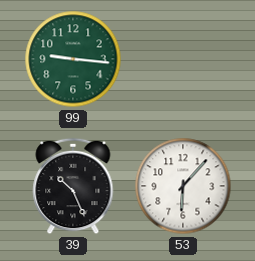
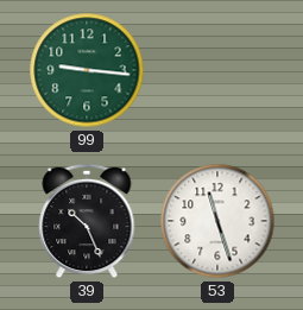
53: 6:07 -> 11:27 (217, 221)
